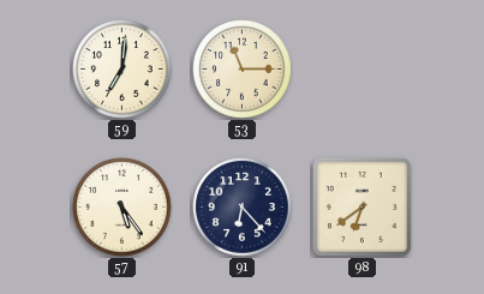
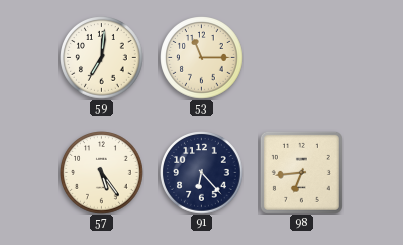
98: 6:39 -> 6:44 (301, 172)
